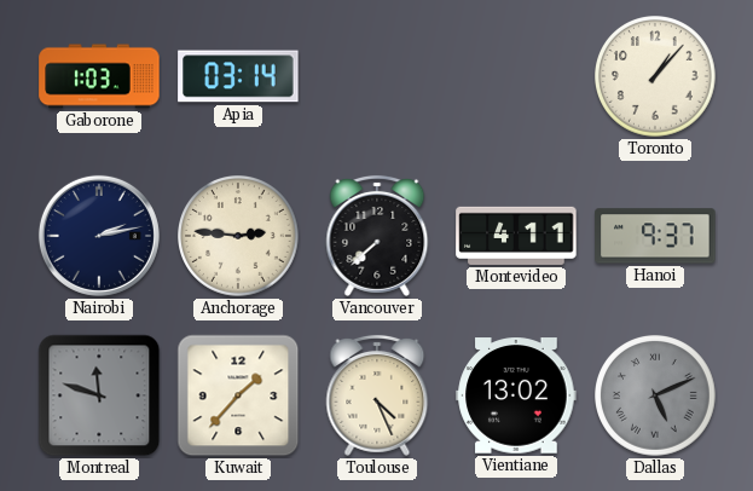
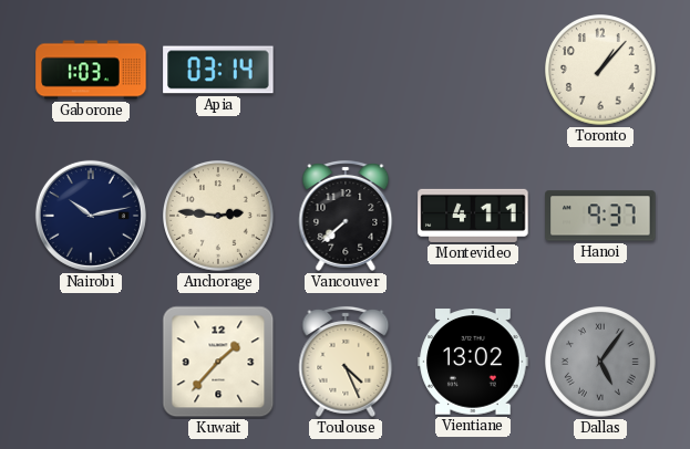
Nairobi: 2:13 -> 10:13 (91, 216)
Montreal: 11:48 -> none (99, 395)
Dallas: 5:11 -> 5:06 (601, 363)
